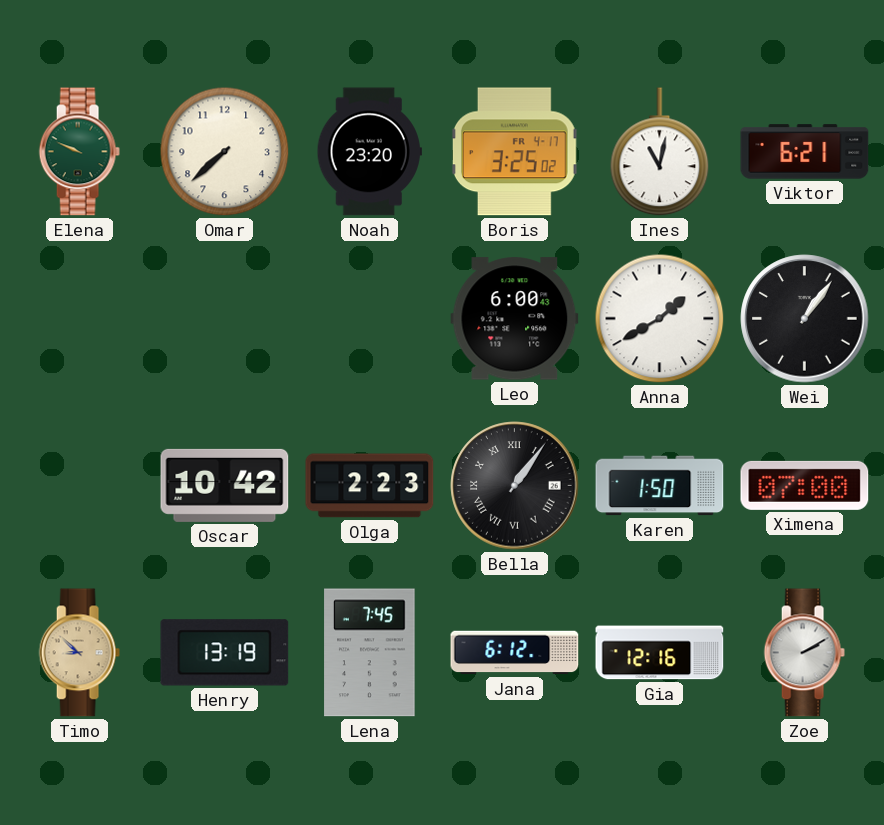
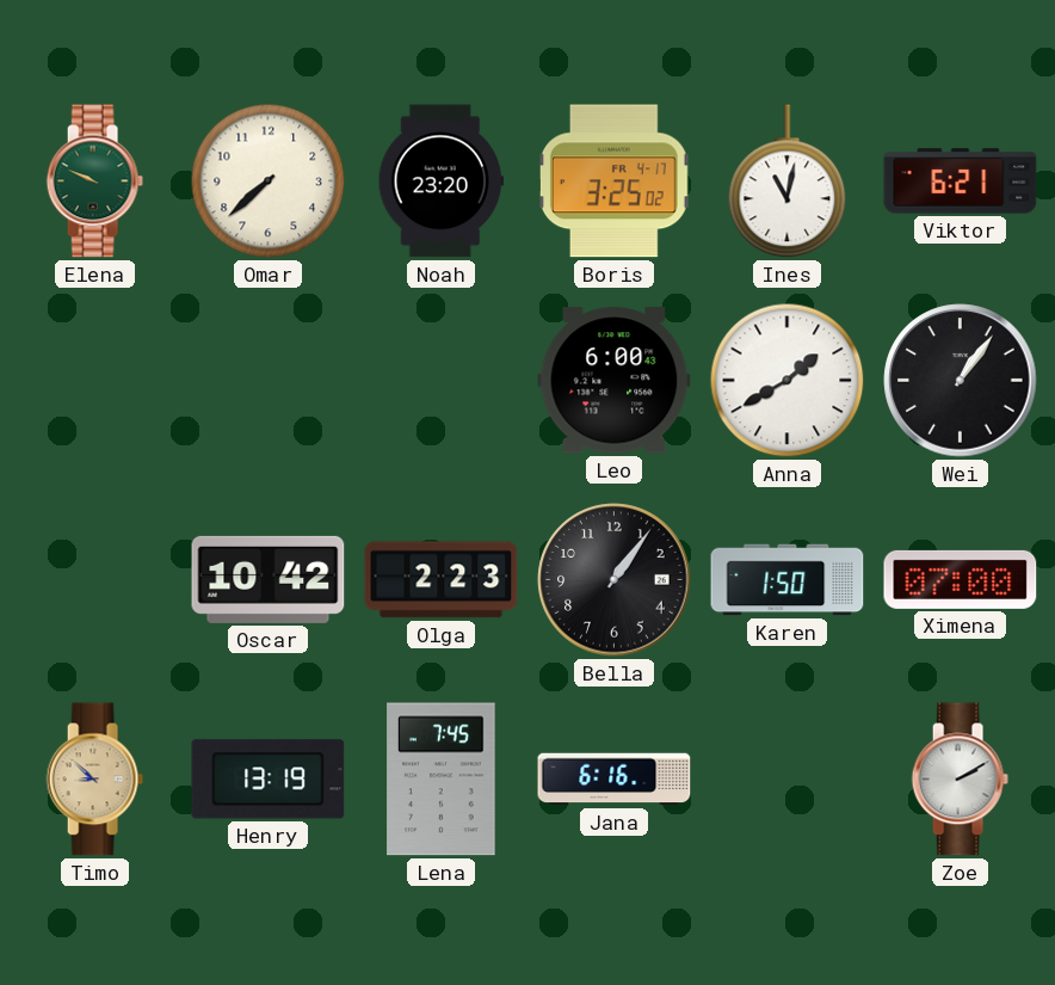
Bella numerals: Roman -> Arabic (615, 580)
Jana: 6:12 -> 6:16 (615, 780)
Gia: 12:16 -> none (660, 653)
